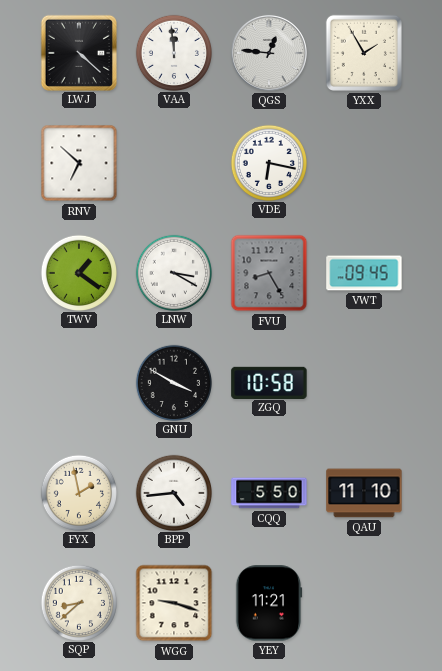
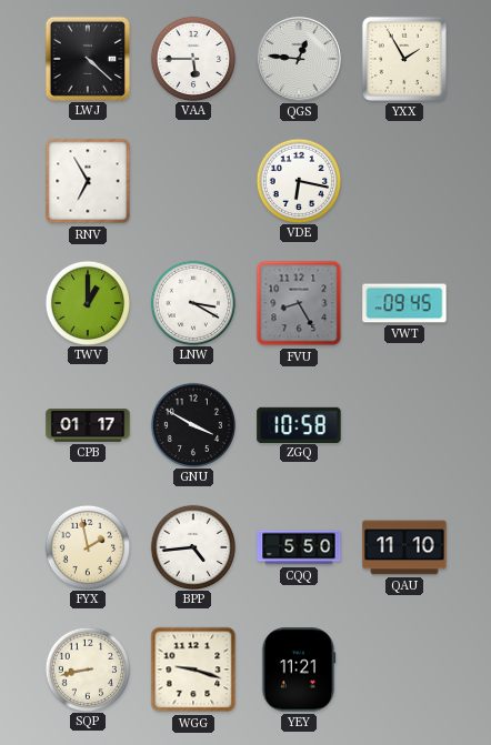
VAA: 11:59 -> 5:45 (192, 58)
RNV: 6:52 -> 6:55 (88, 181)
TWV: 1:21 -> 1:00 (87, 302)
CPB: none -> 01:17 (88, 425)
SQP: 8:38 -> 8:43 (87, 668)
